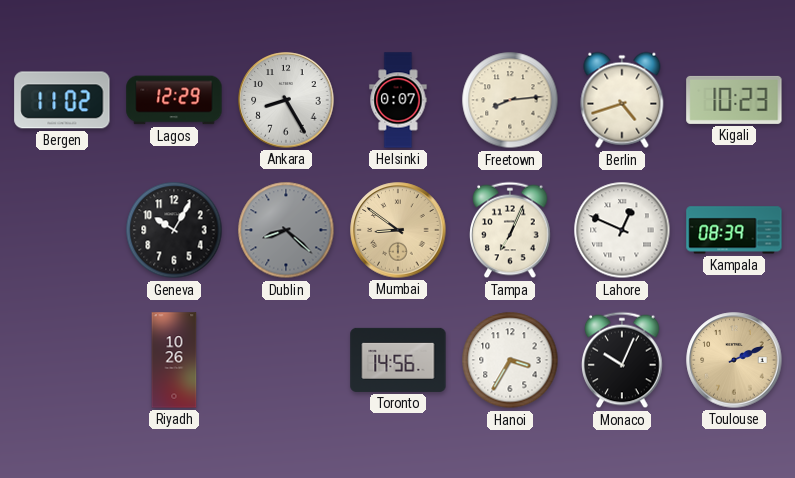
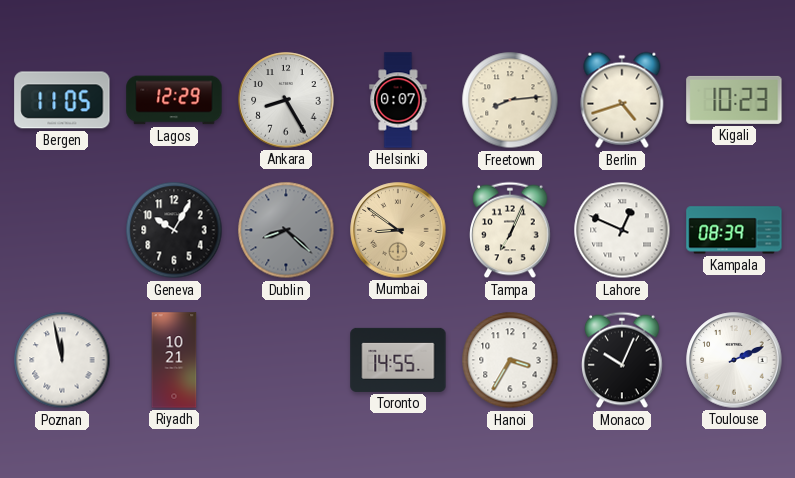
Bergen: 11:02 -> 11:05 (62, 100)
Poznan: none -> 11:58 (62, 360)
Riyadh: 10:26 -> 10:21 (174, 360)
Toronto: 14:56 -> 14:55 (398, 360)
Toulouse dial: champagne -> white (734, 360)
